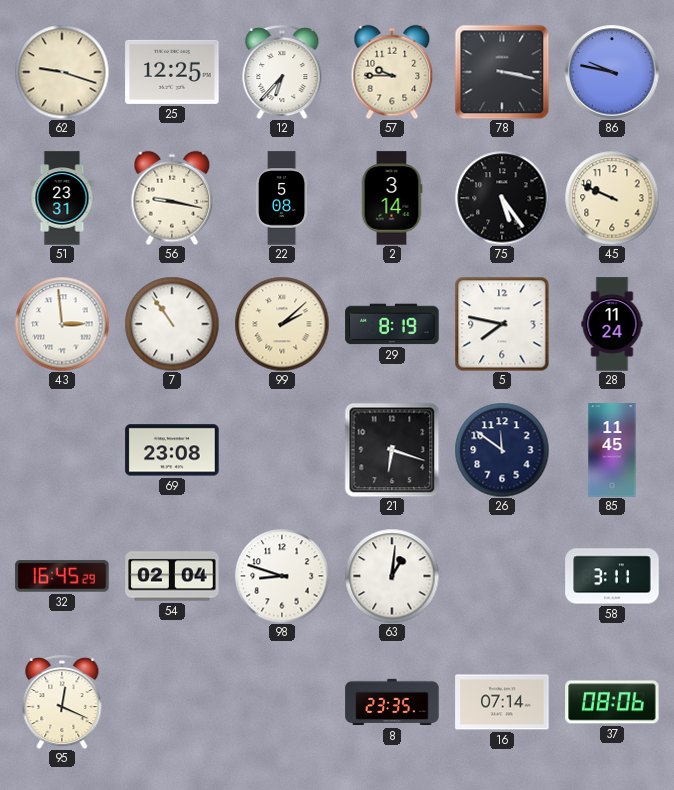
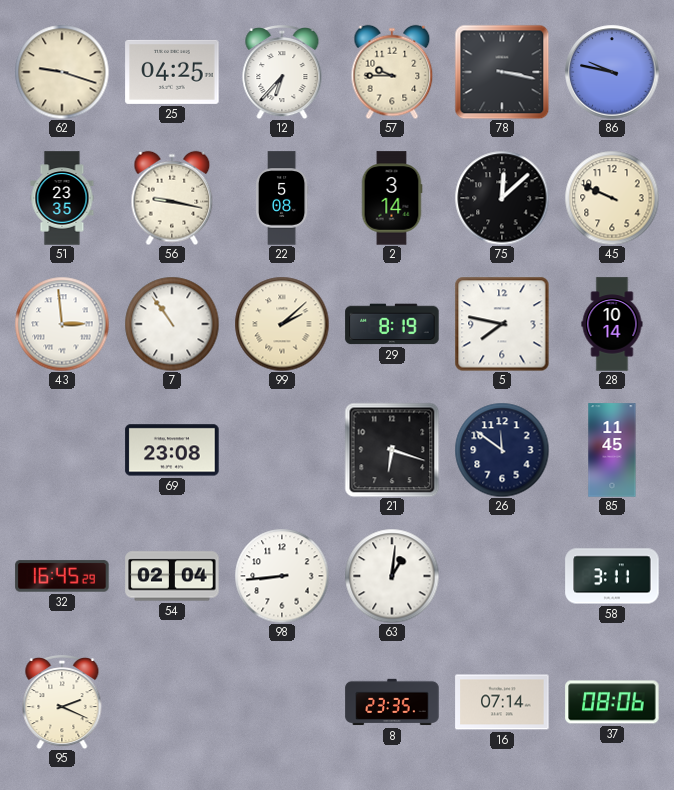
25: 12:25 -> 04:25 (172, 72)
51: 23:31 -> 23:35 (62, 198)
75: 5:24 -> 12:08 (502, 198)
28: 11:24 -> 10:14 (612, 324)
98: 8:48 -> 8:44 (282, 576)
95: 12:19 -> 2:19 (62, 703)
